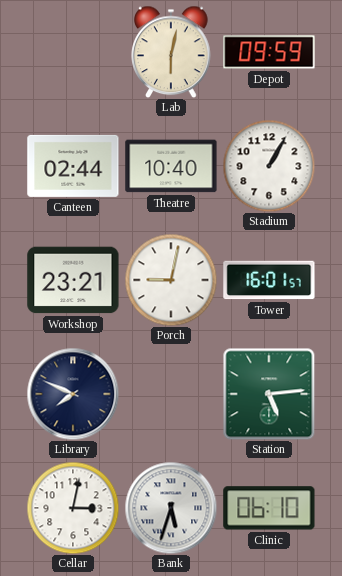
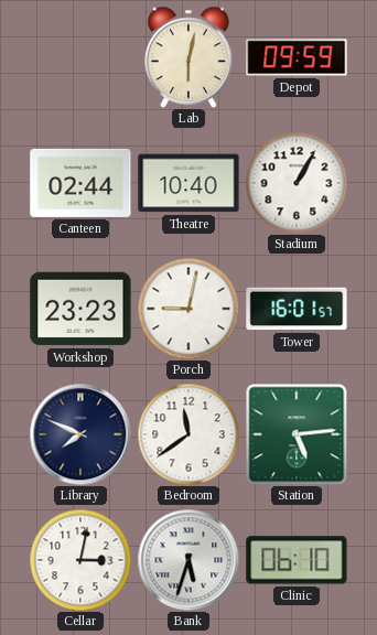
Workshop: 23:21 -> 23:23 (80, 309)
Bedroom: none -> 11:39 (188, 434)
